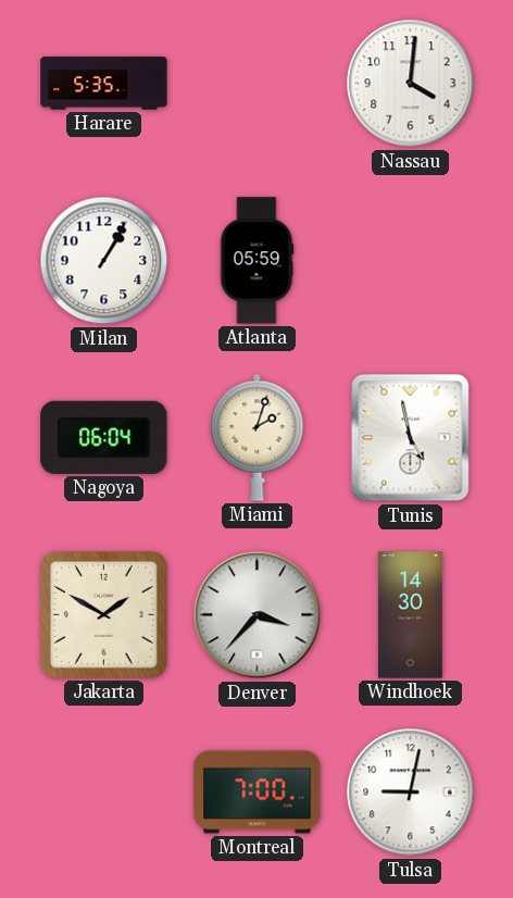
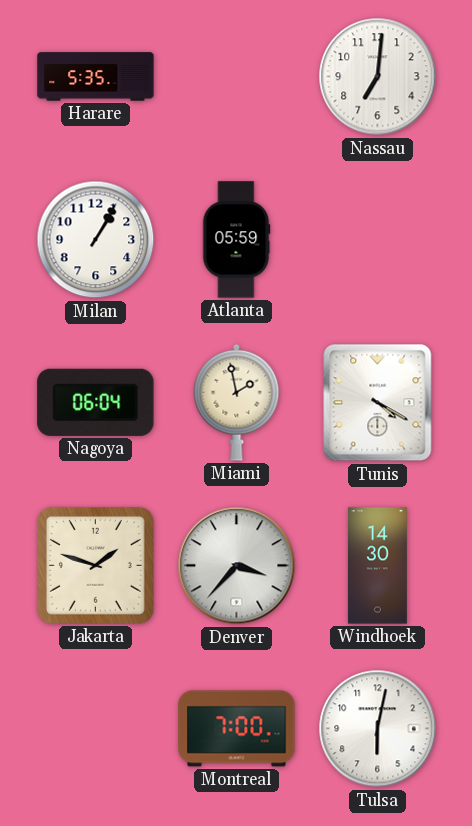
Nassau: 4:01 -> 7:01 (378, 77)
Miami: 2:03 -> 1:58 (237, 402)
Tunis: 4:58 -> 4:20 (378, 403)
Jakarta: 1:50 -> 1:48 (95, 565)
Tulsa: 9:02 -> 6:02 (378, 729)
